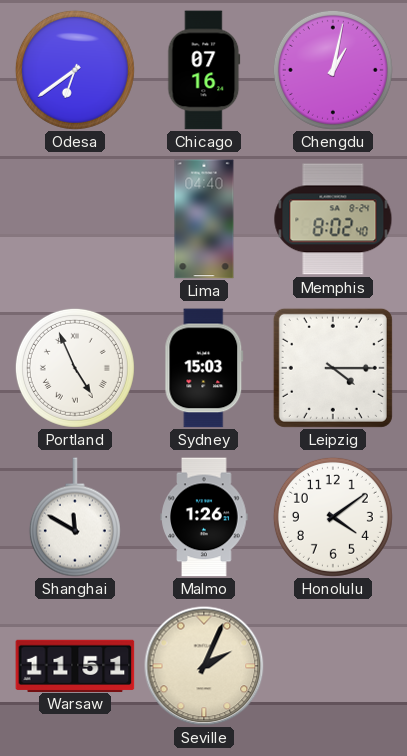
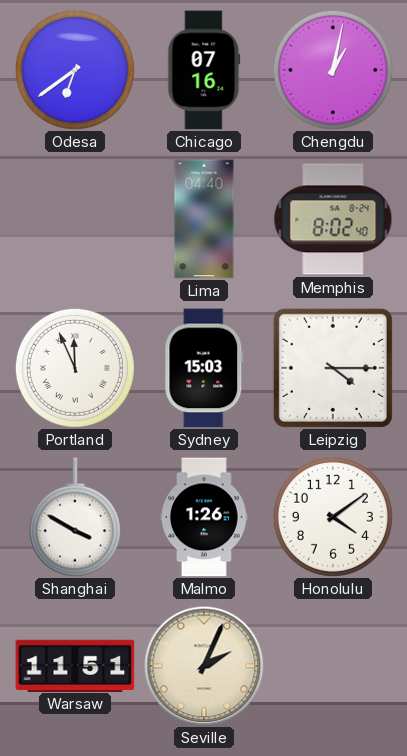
Portland: 4:56 -> 11:56 (75, 368)
Shanghai: 11:50 -> 3:50 (75, 517)
